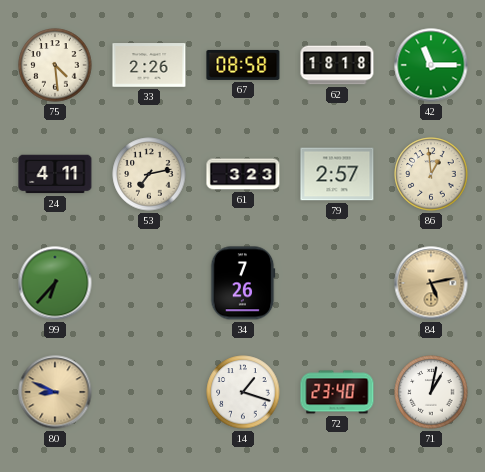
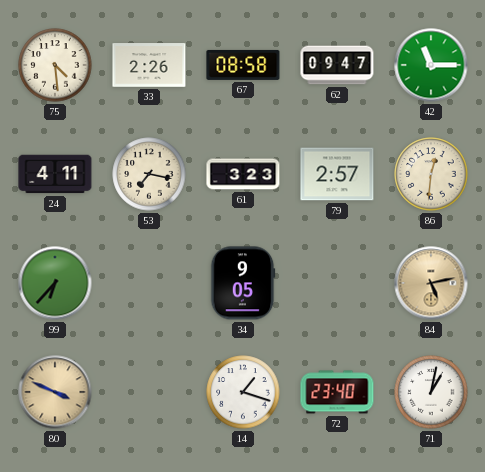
62: 18:18 -> 09:47 (337, 65)
53: 7:13 -> 7:17 (149, 174)
86: 12:59 -> 12:31 (431, 174)
34: 7:26 -> 9:05 (243, 283)
80: 8:49 -> 3:49 (55, 392)
